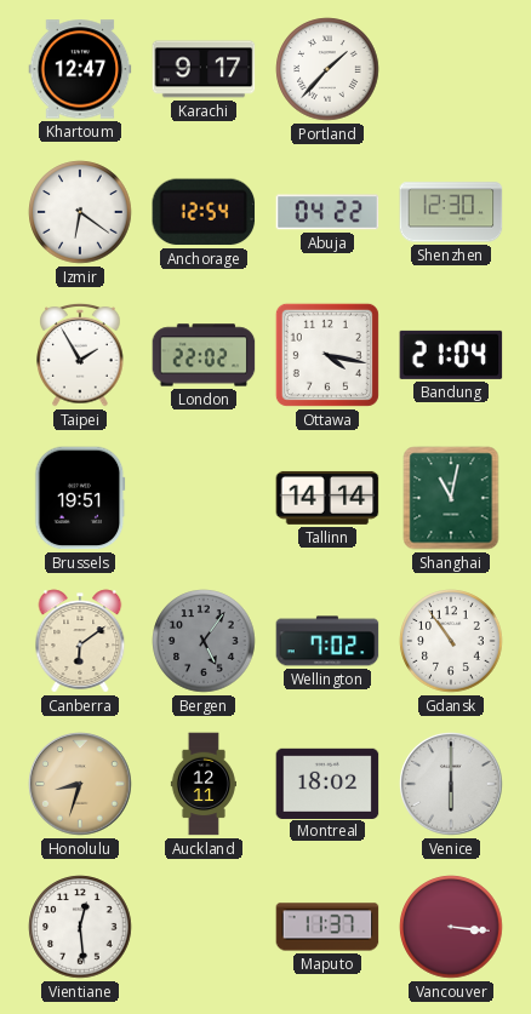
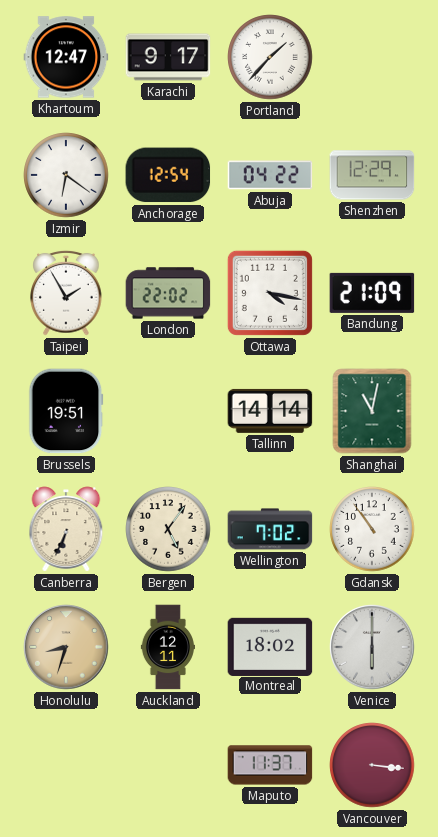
Shenzhen: 12:30 -> 12:29 (372, 175)
Bandung: 21:04 -> 21:09 (372, 293)
Canberra: 6:09 -> 6:34 (66, 529)
Bergen dial: grey -> cream (168, 529)
Vientiane: 12:29 -> none (80, 927)
